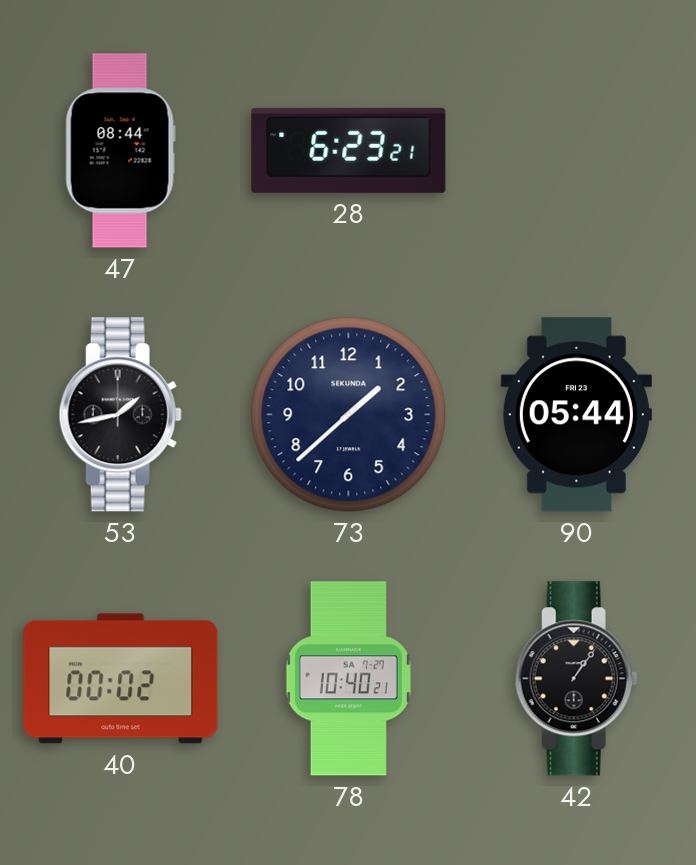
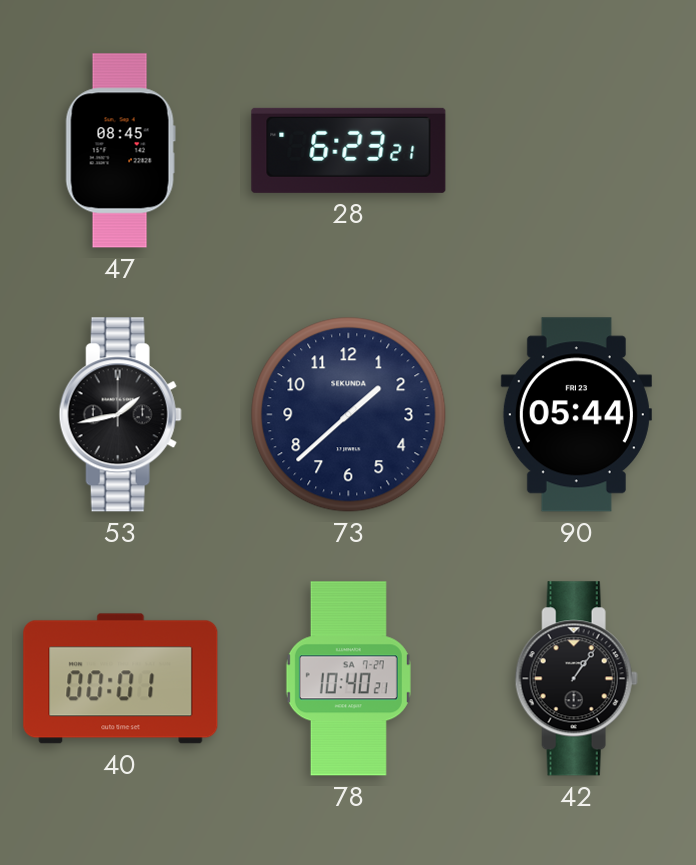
47: 08:44 -> 08:45 (120, 151)
40: 00:02 -> 00:01 (121, 679)
